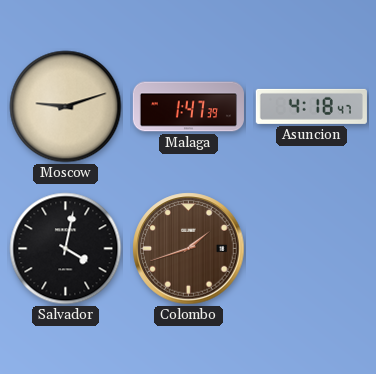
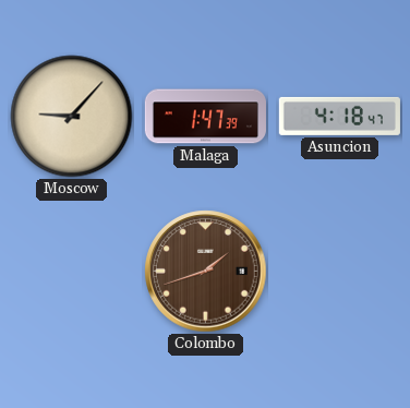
Moscow: 9:12 -> 9:07 (72, 117)
Salvador: 4:02 -> none (66, 249)
